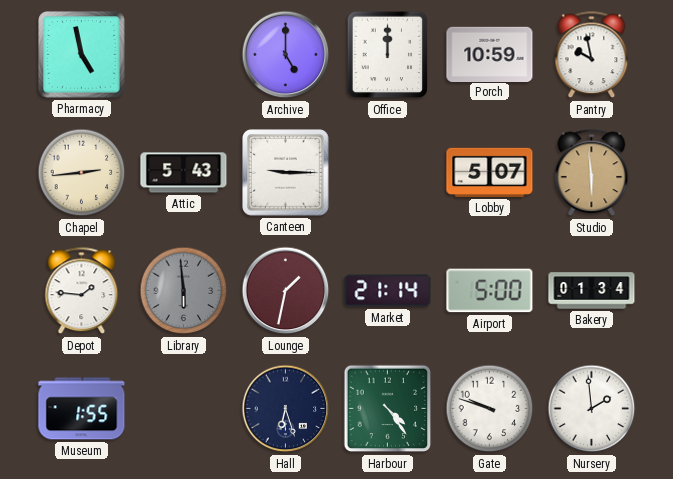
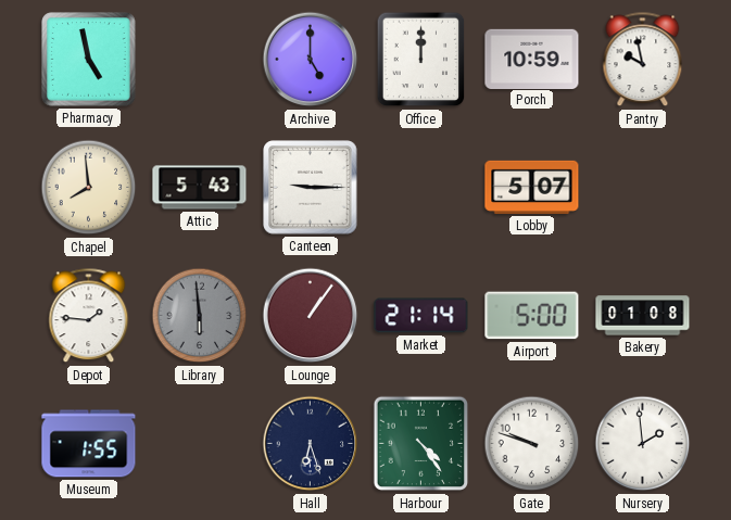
Chapel: 2:44 -> 7:59 (89, 188)
Studio: 5:59 -> none (592, 173)
Lounge: 1:32 -> 1:06 (311, 316)
Bakery: 01:34 -> 01:08 (643, 316)
